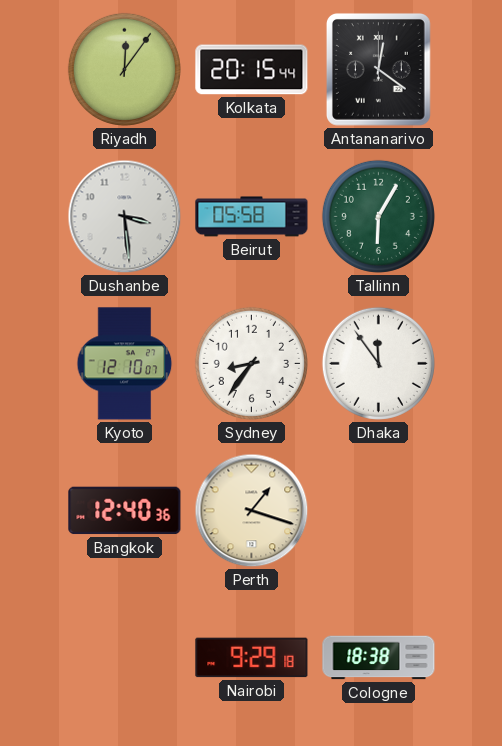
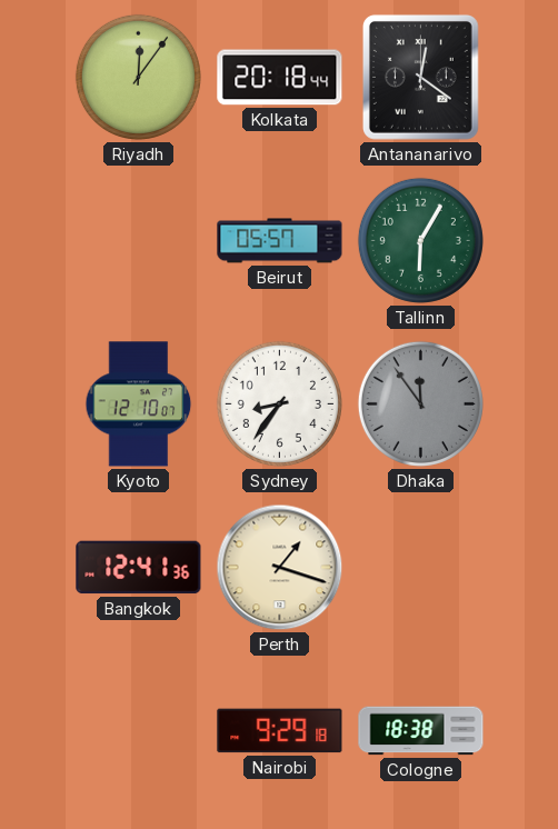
Kolkata: 20:15 -> 20:18 (280, 78)
Dushanbe: 3:29 -> none (125, 217)
Beirut: 05:58 -> 05:57 (280, 241)
Dhaka dial: white -> grey (420, 403)
Bangkok: 12:40 -> 12:41 (139, 568)
